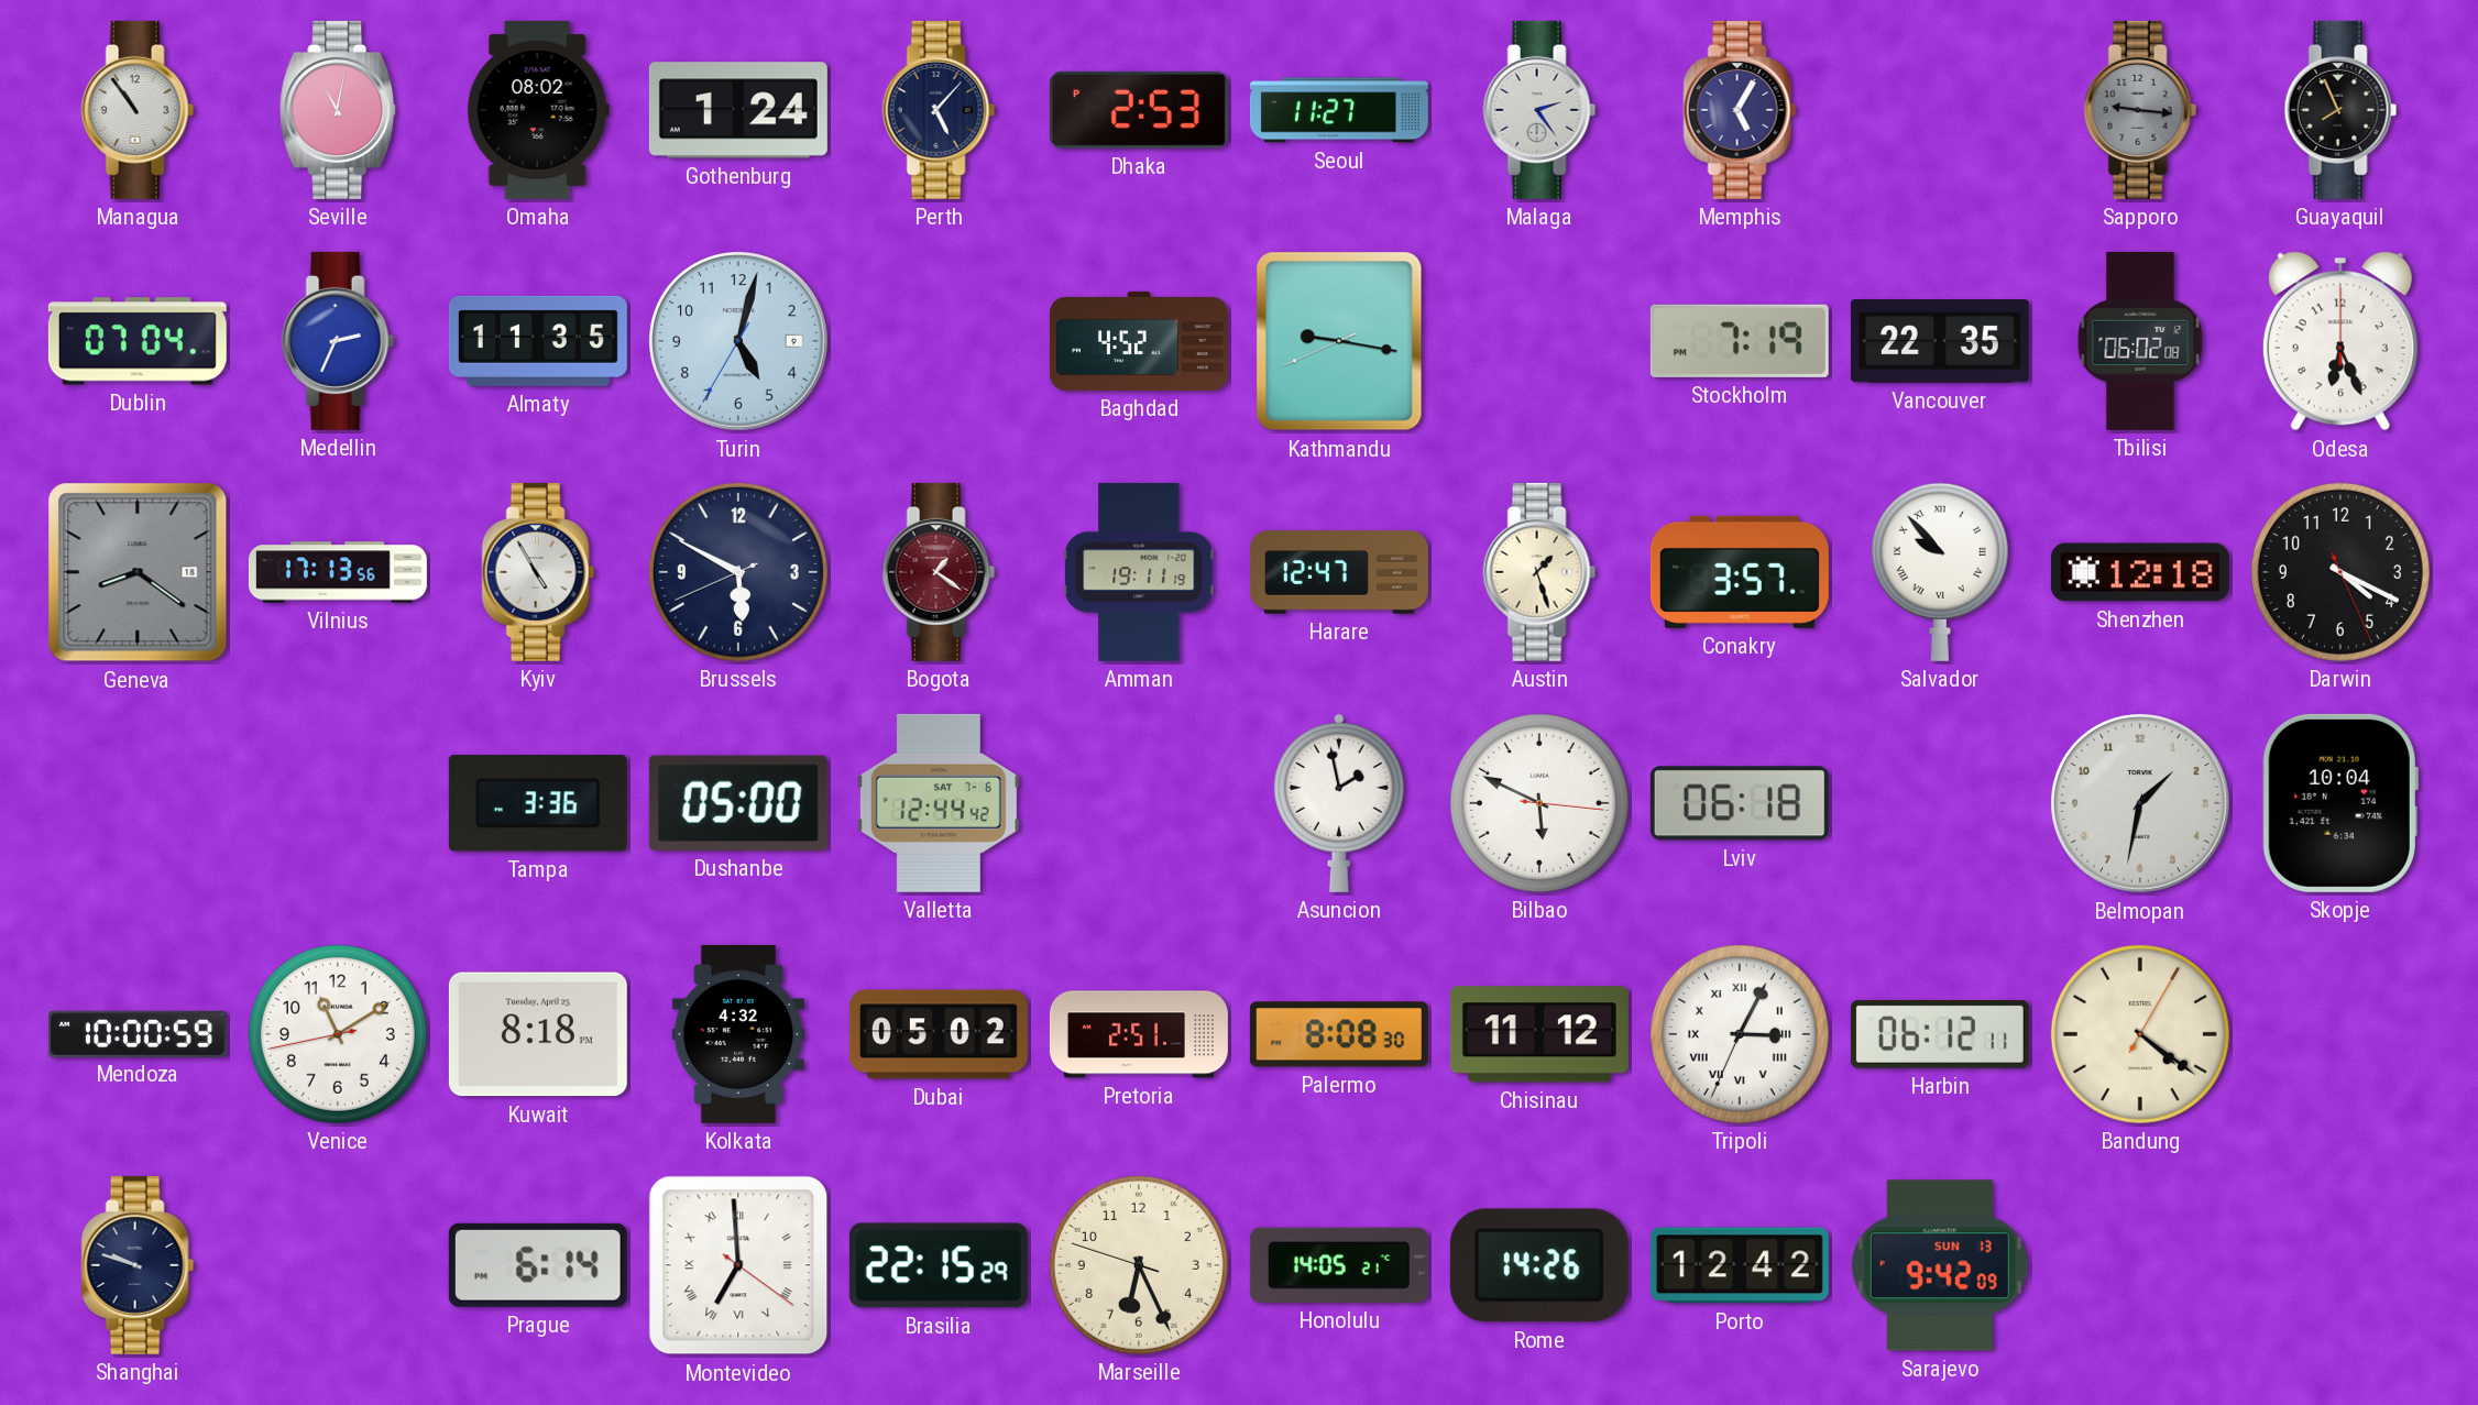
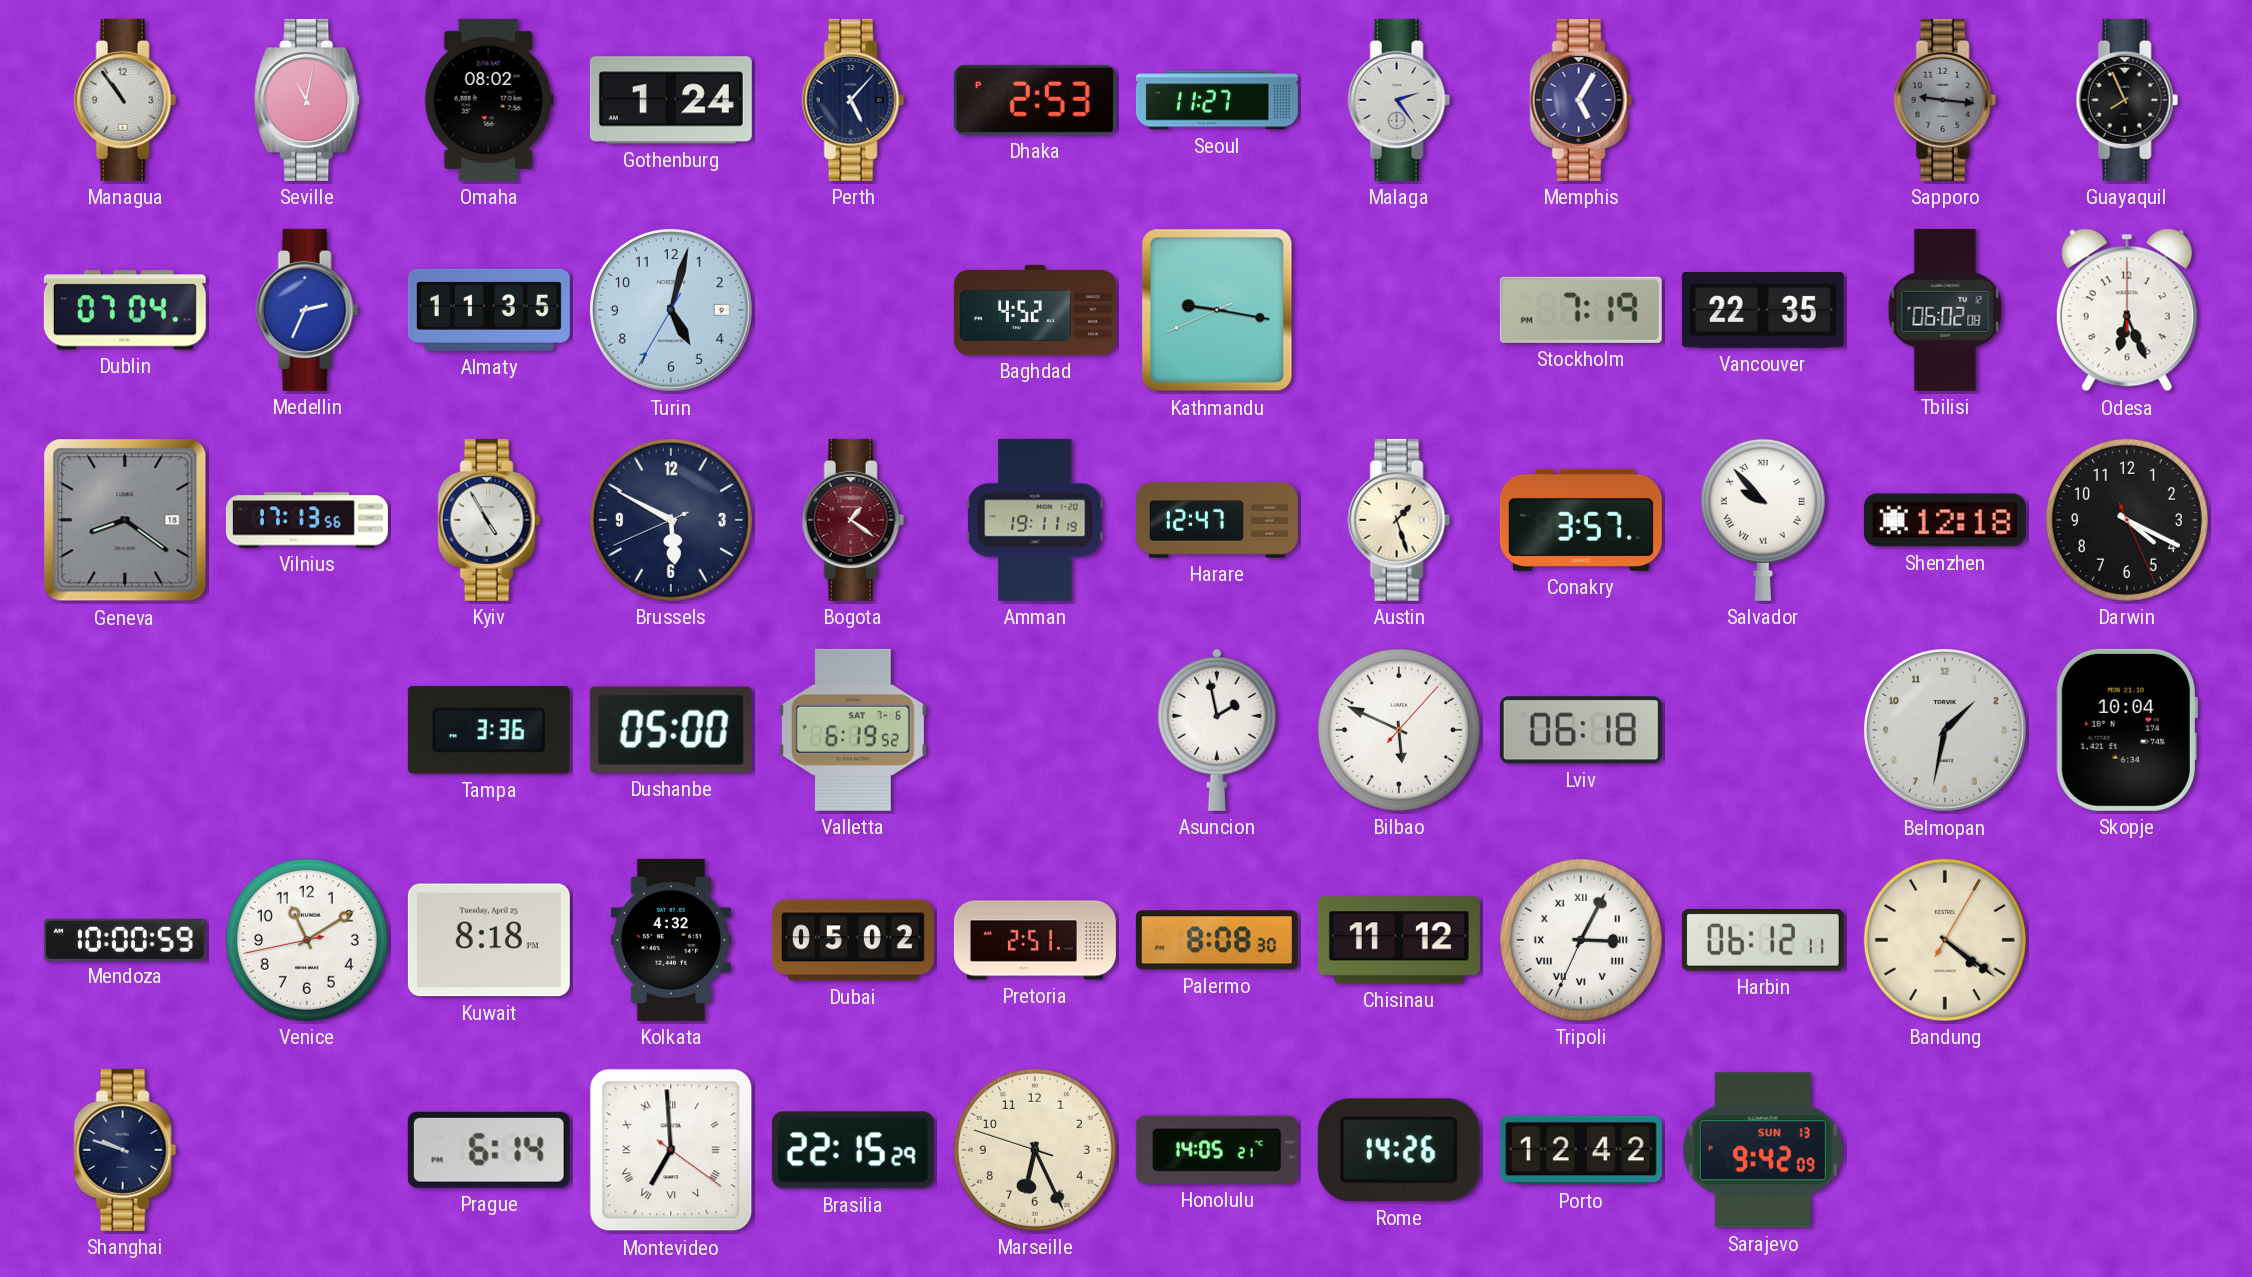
Valletta: 12:44 -> 6:19 (853, 730)
Bilbao: 5:49:16 -> 5:49:07 (1399, 730)
